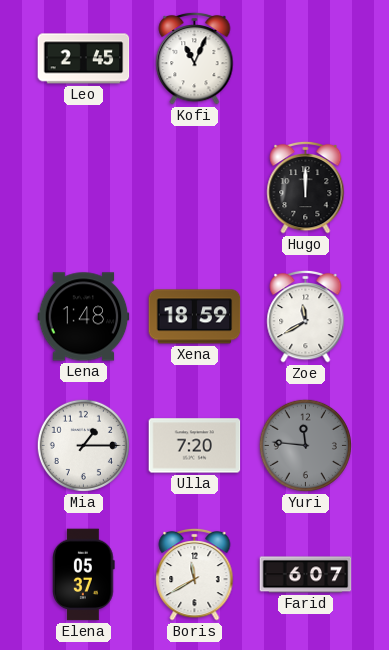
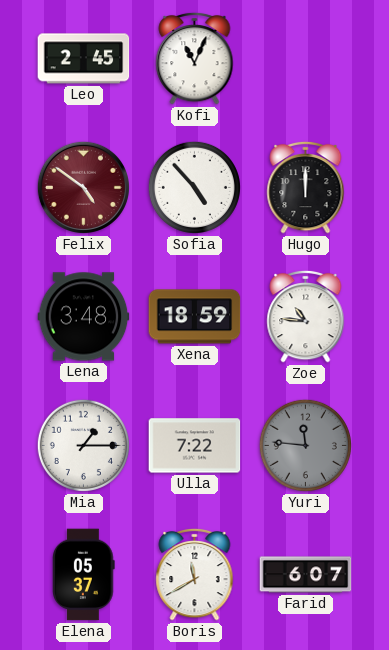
Felix: none -> 4:51 (83, 187)
Sofia: none -> 4:53 (194, 187)
Lena: 1:48 -> 3:48 (84, 317)
Zoe: 11:40 -> 10:46 (306, 316)
Ulla: 7:20 -> 7:22 (195, 446)
